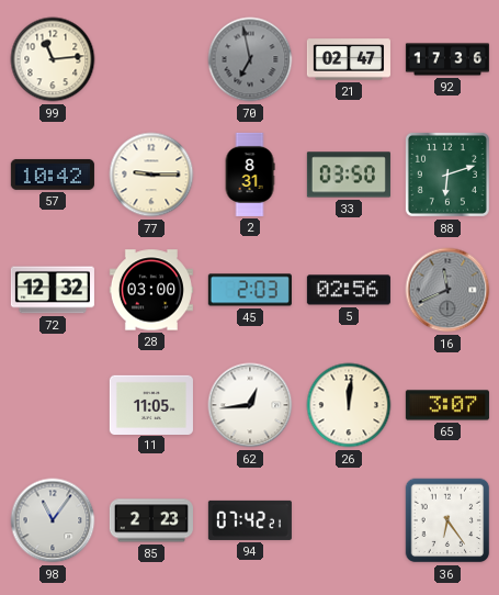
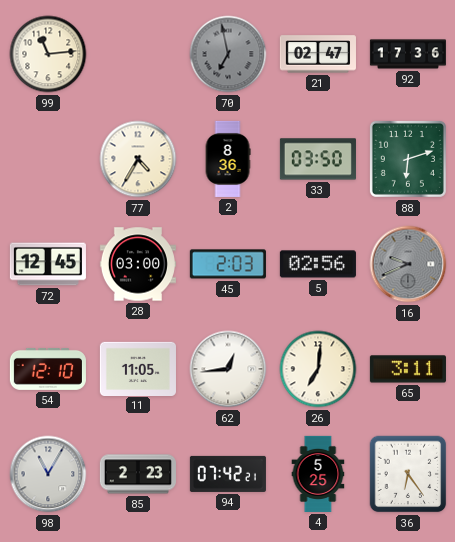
57: 10:42 -> none (53, 175)
77: 9:15 -> 4:35 (138, 159)
2: 8:31 -> 8:36 (228, 159)
72: 12:32 -> 12:45 (48, 264)
16: 11:41 -> 9:41 (408, 264)
54: none -> 12:10 (48, 369)
26: 12:01 -> 7:01 (318, 369)
65: 3:07 -> 3:11 (408, 369)
98: 11:06 -> 11:05 (48, 474)
4: none -> 5:25 (318, 474)
